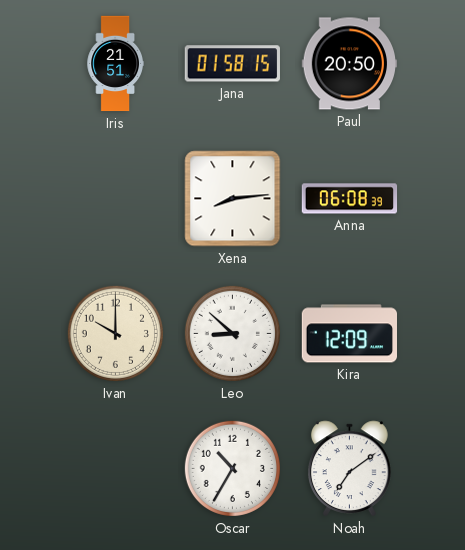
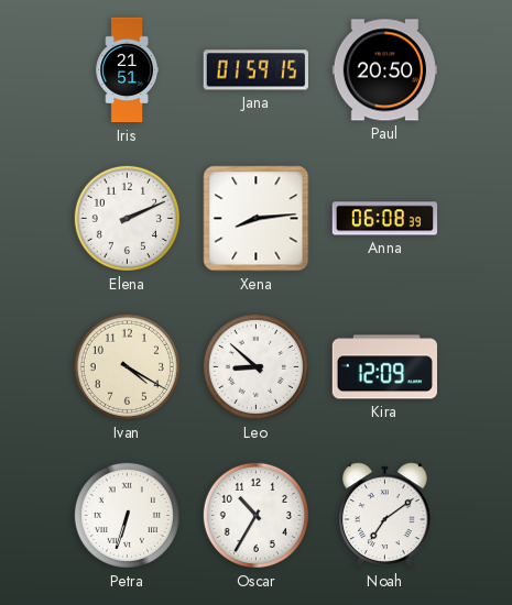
Jana: 01:58 -> 01:59 (255, 70)
Elena: none -> 2:11 (127, 218)
Ivan: 10:00 -> 4:20 (127, 366)
Petra: none -> 6:33 (127, 515)
